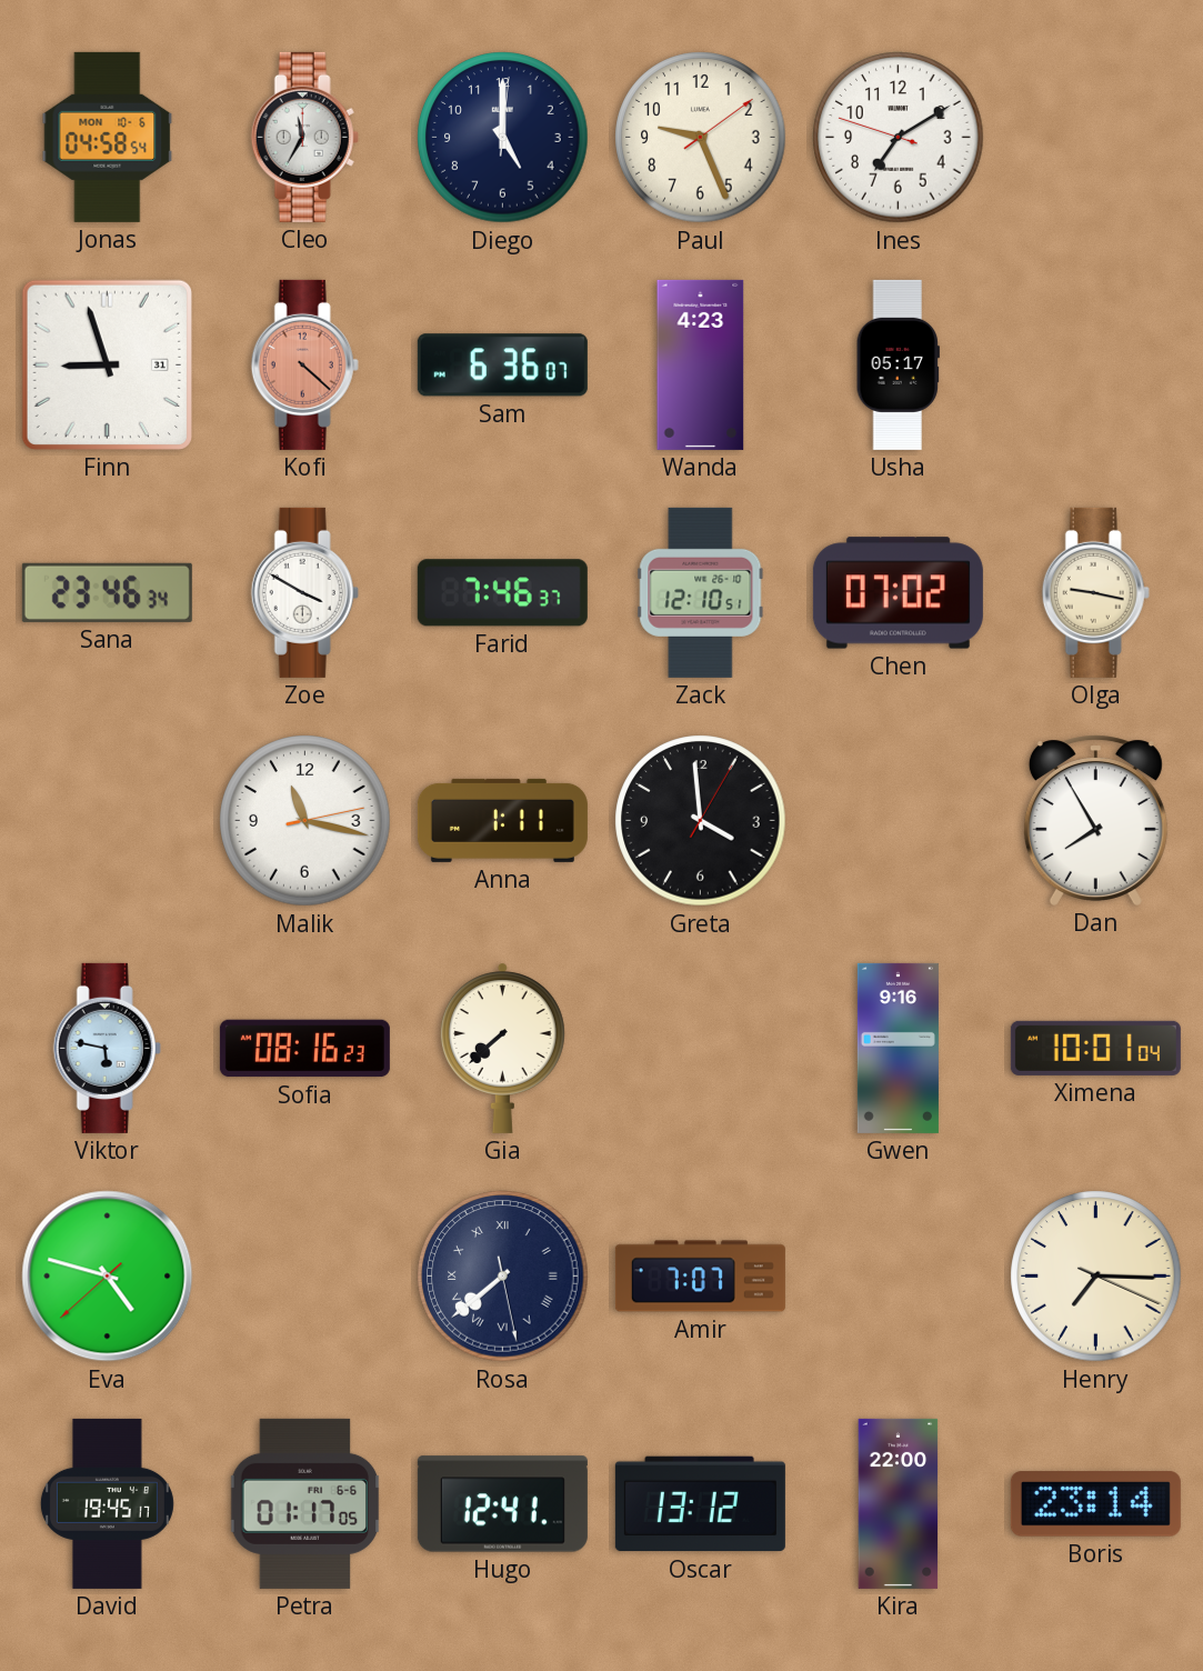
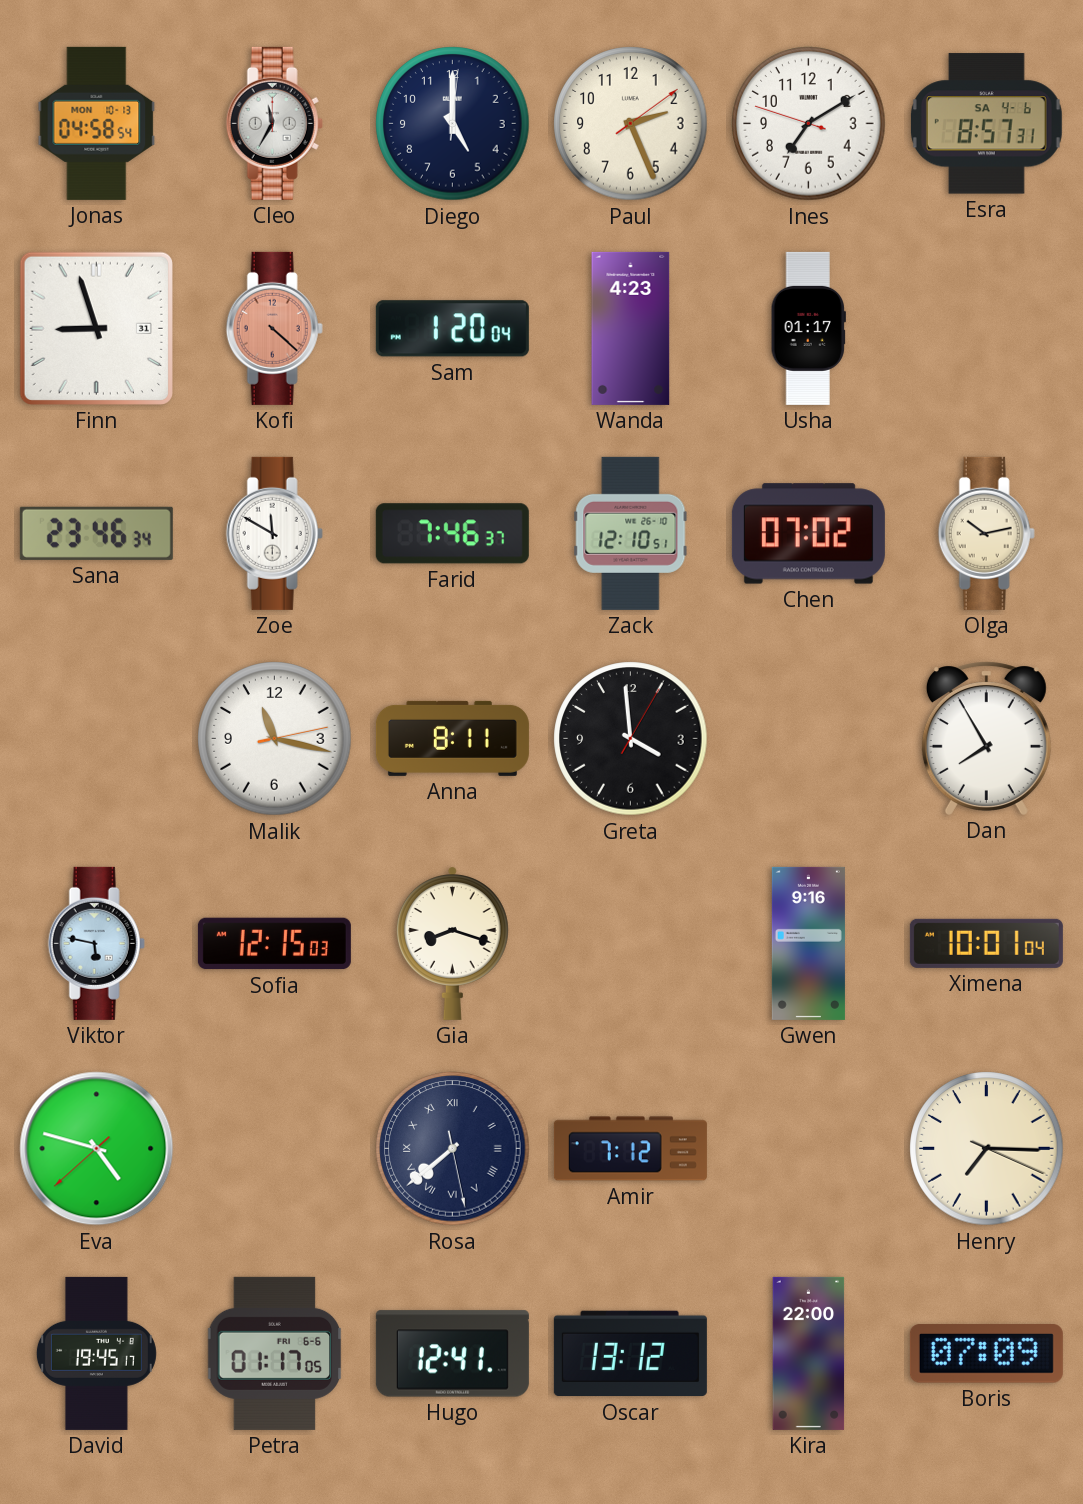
Jonas date: MON 10-6 -> MON 10-13 (97, 123)
Paul: 9:26 -> 2:26 (631, 124)
Esra: none -> 8:57 (986, 124)
Sam: 6:36 -> 1:20 (452, 329)
Usha: 05:17 -> 01:17 (808, 328)
Zoe: 3:50 -> 11:50 (274, 533)
Olga: 9:17 -> 10:13 (986, 533)
Anna: 1:11 -> 8:11 (452, 738)
Sofia: 08:16 -> 12:15 (274, 944)
Gia: 7:38 -> 8:18 (452, 943)
Amir: 7:07 -> 7:12 (630, 1149)
Boris: 23:14 -> 07:09 (986, 1354)
